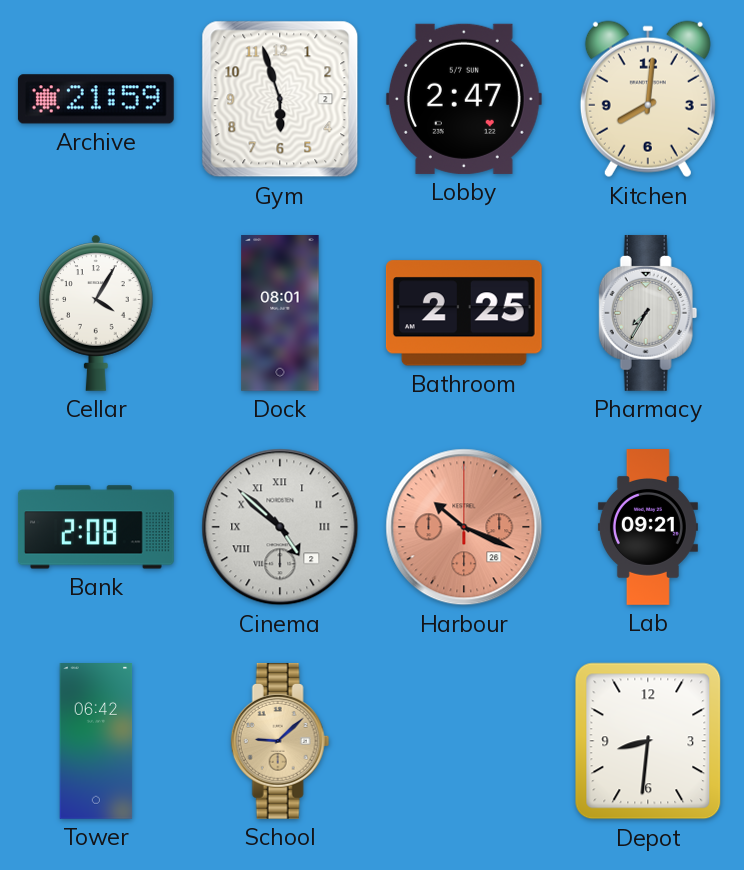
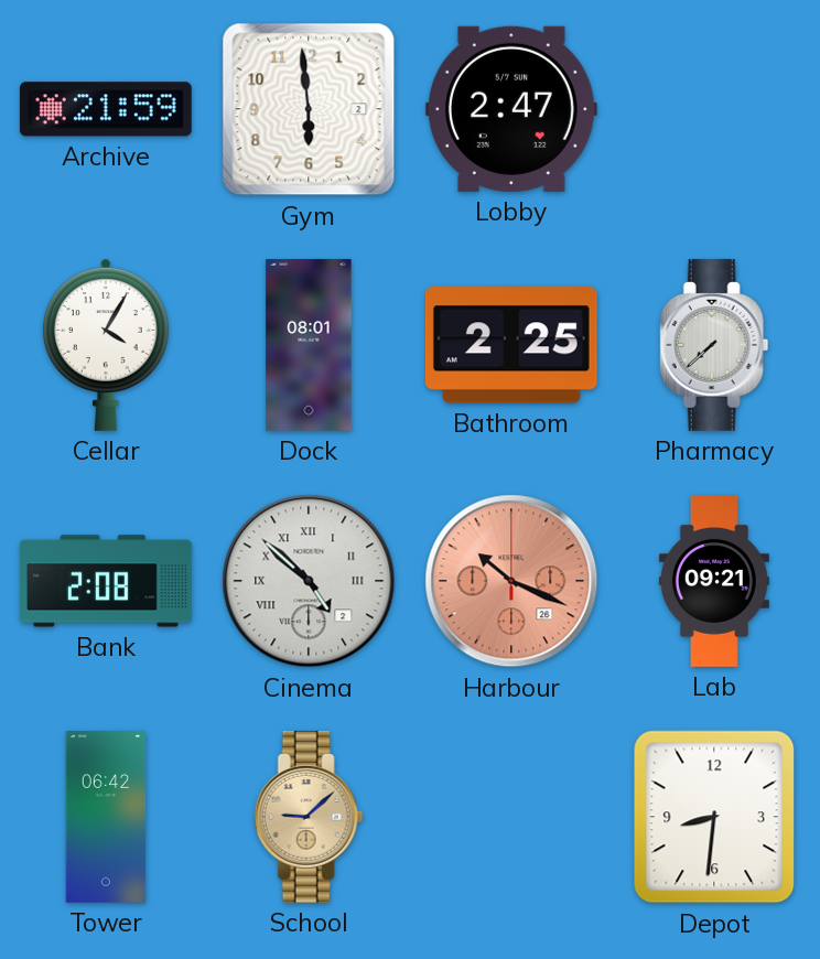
Gym: 5:57 -> 5:59 (309, 109)
Kitchen: 8:01 -> none (648, 99)
Pharmacy: 7:35 -> 7:38 (714, 345)
